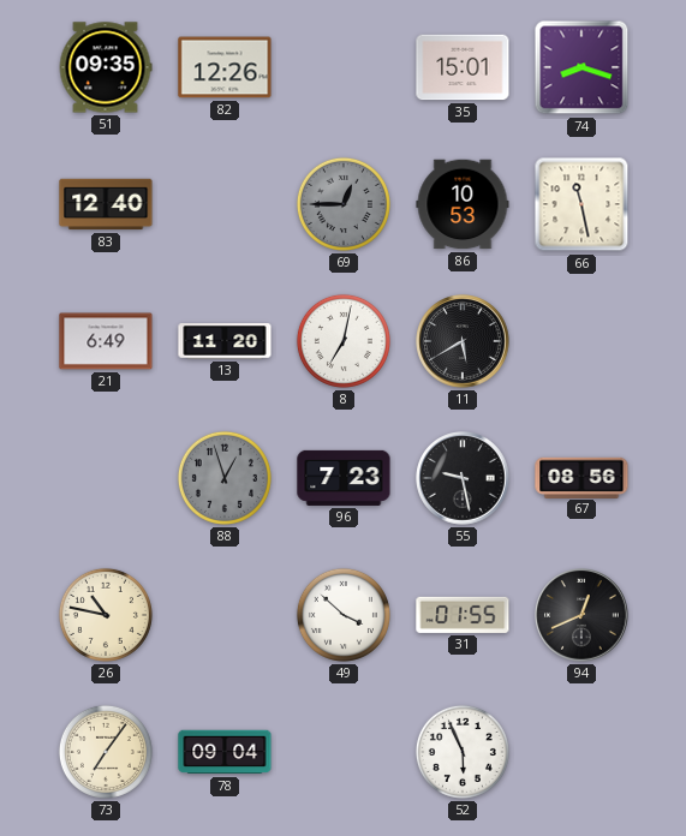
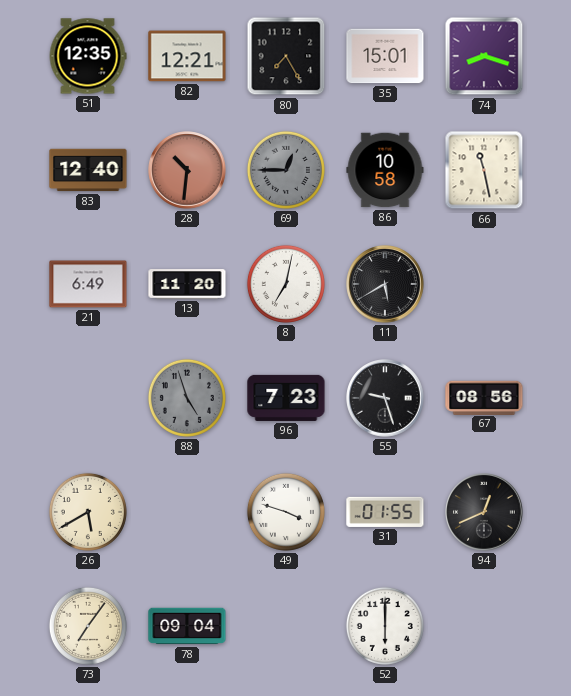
51: 09:35 -> 12:35 (88, 56)
82: 12:26 -> 12:21 (187, 56)
80: none -> 7:25 (286, 56)
28: none -> 10:31 (187, 170)
86: 10:53 -> 10:58 (385, 170)
88: 12:57 -> 4:57 (187, 398)
55: 9:28 -> 9:27 (385, 398)
26: 10:47 -> 5:40 (88, 512)
49: 3:52 -> 3:48 (286, 512)
52: 5:56 -> 6:00 (385, 626)
